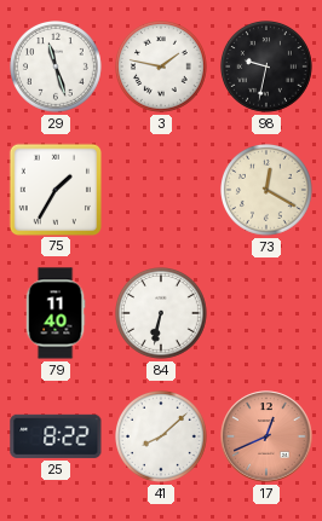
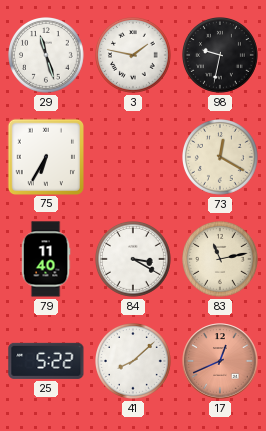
75: 1:35 -> 6:35 (45, 156)
84: 6:32 -> 3:20 (134, 260)
83: none -> 11:13 (221, 260)
25: 8:22 -> 5:22 (46, 361)
